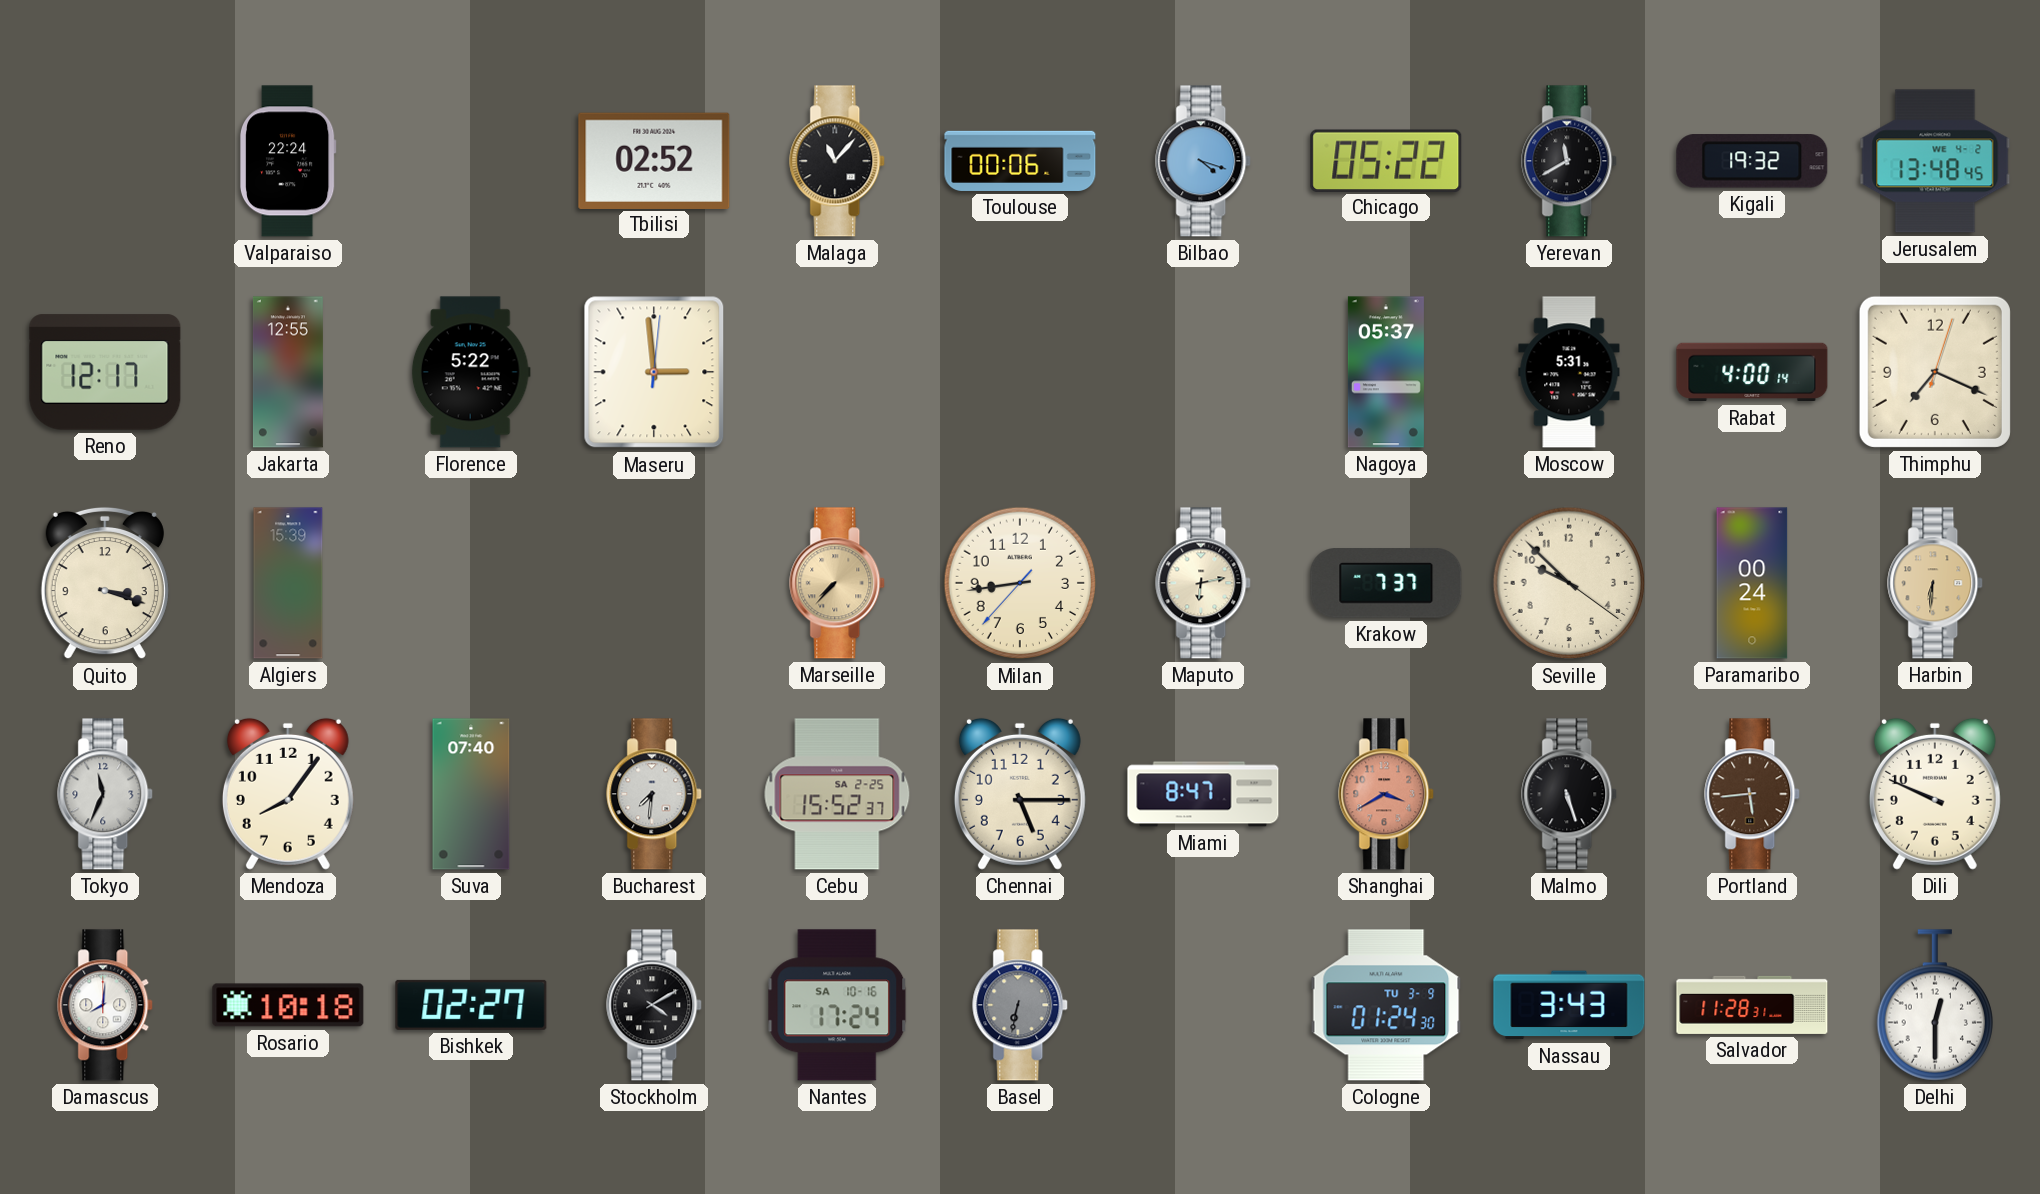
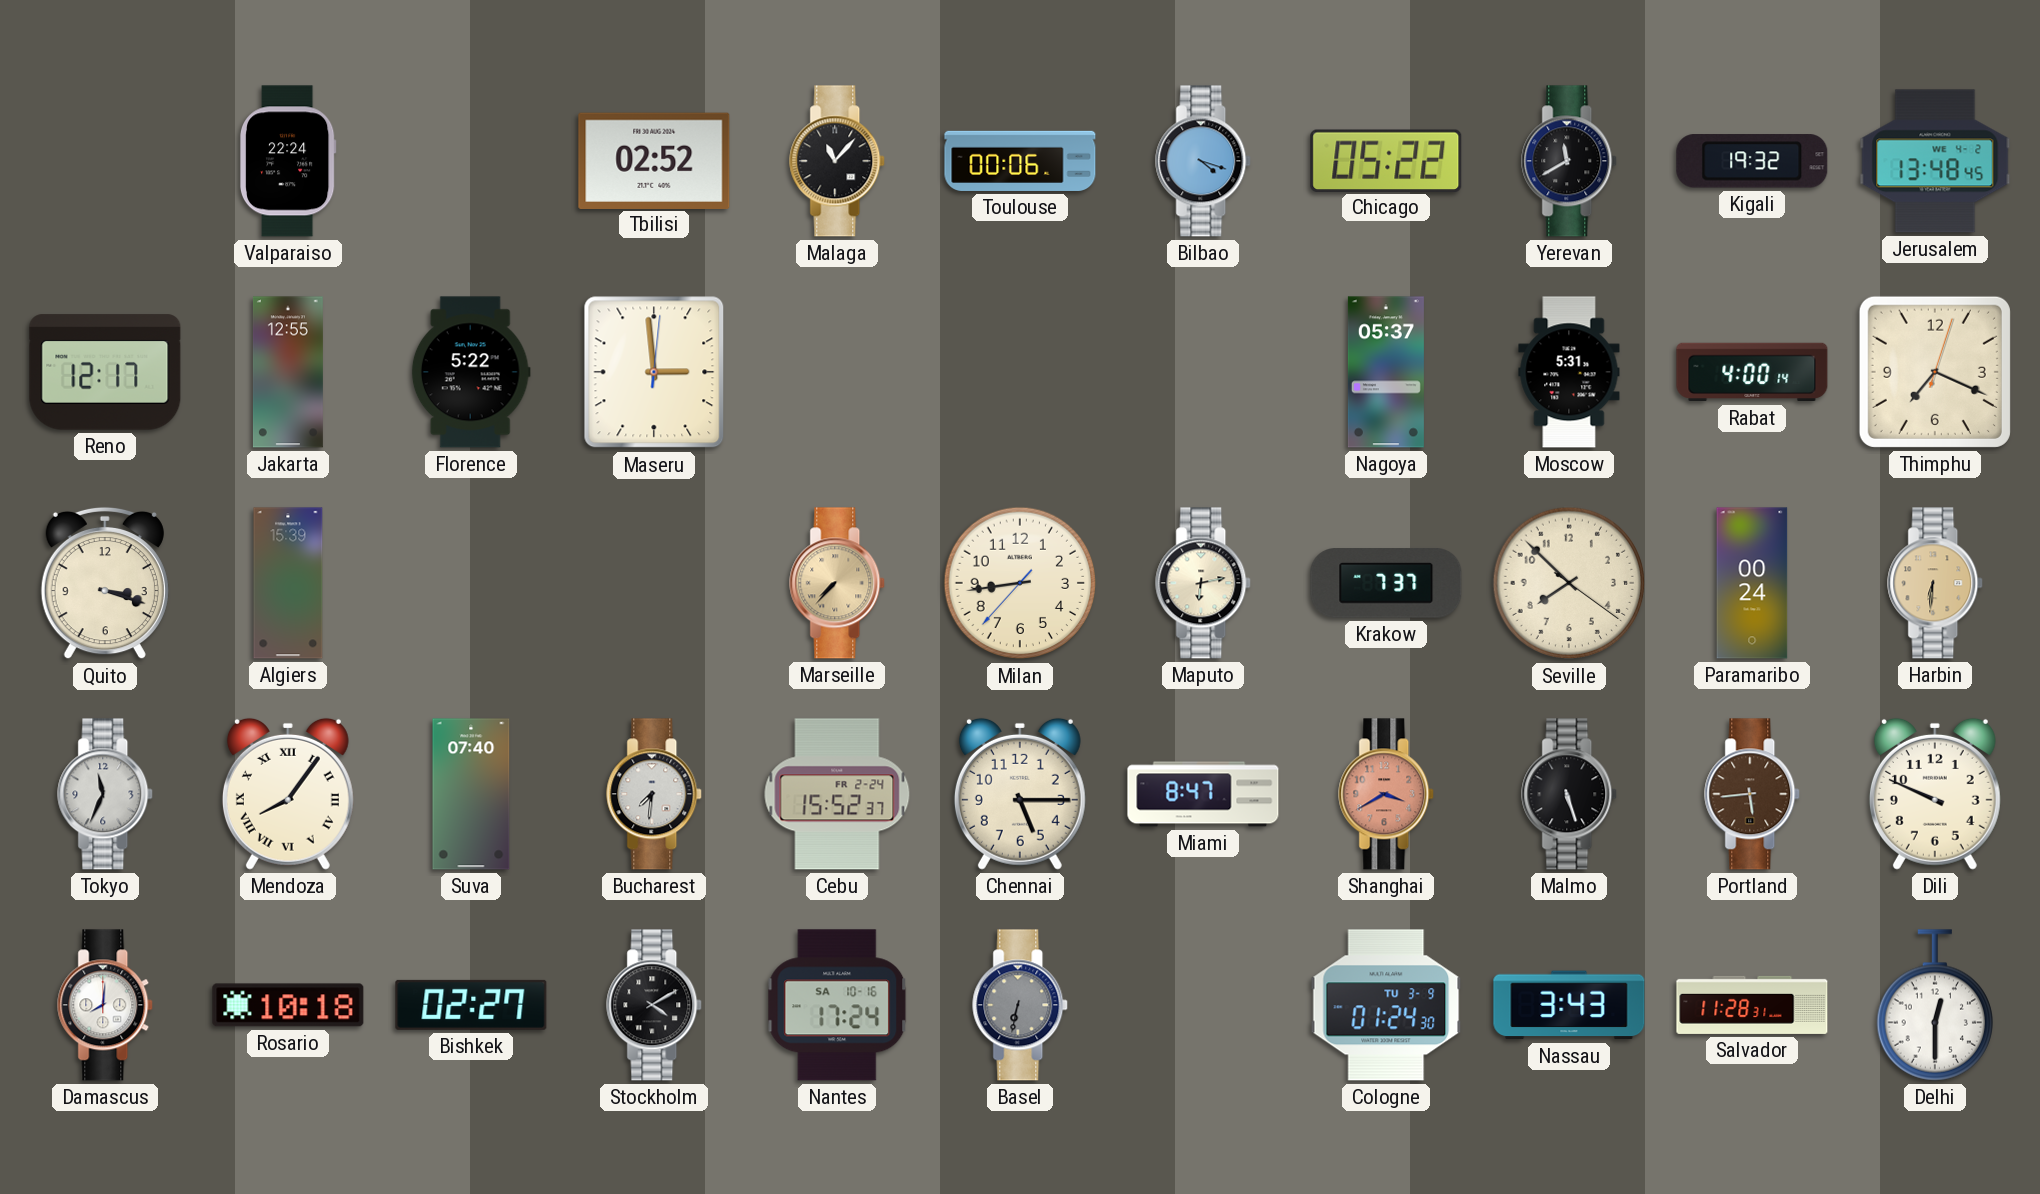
Seville: 9:52 -> 7:52 (1569, 583)
Mendoza numerals: Arabic -> Roman (288, 794)
Cebu date: SA 2-25 -> FR 2-24 (837, 794)
